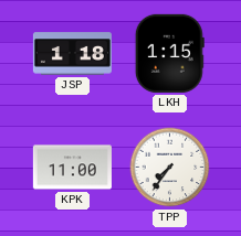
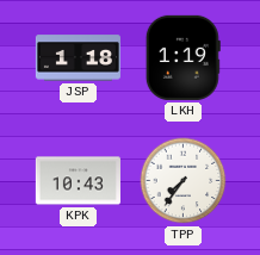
LKH: 1:15 -> 1:19 (182, 57)
KPK: 11:00 -> 10:43 (78, 181)
